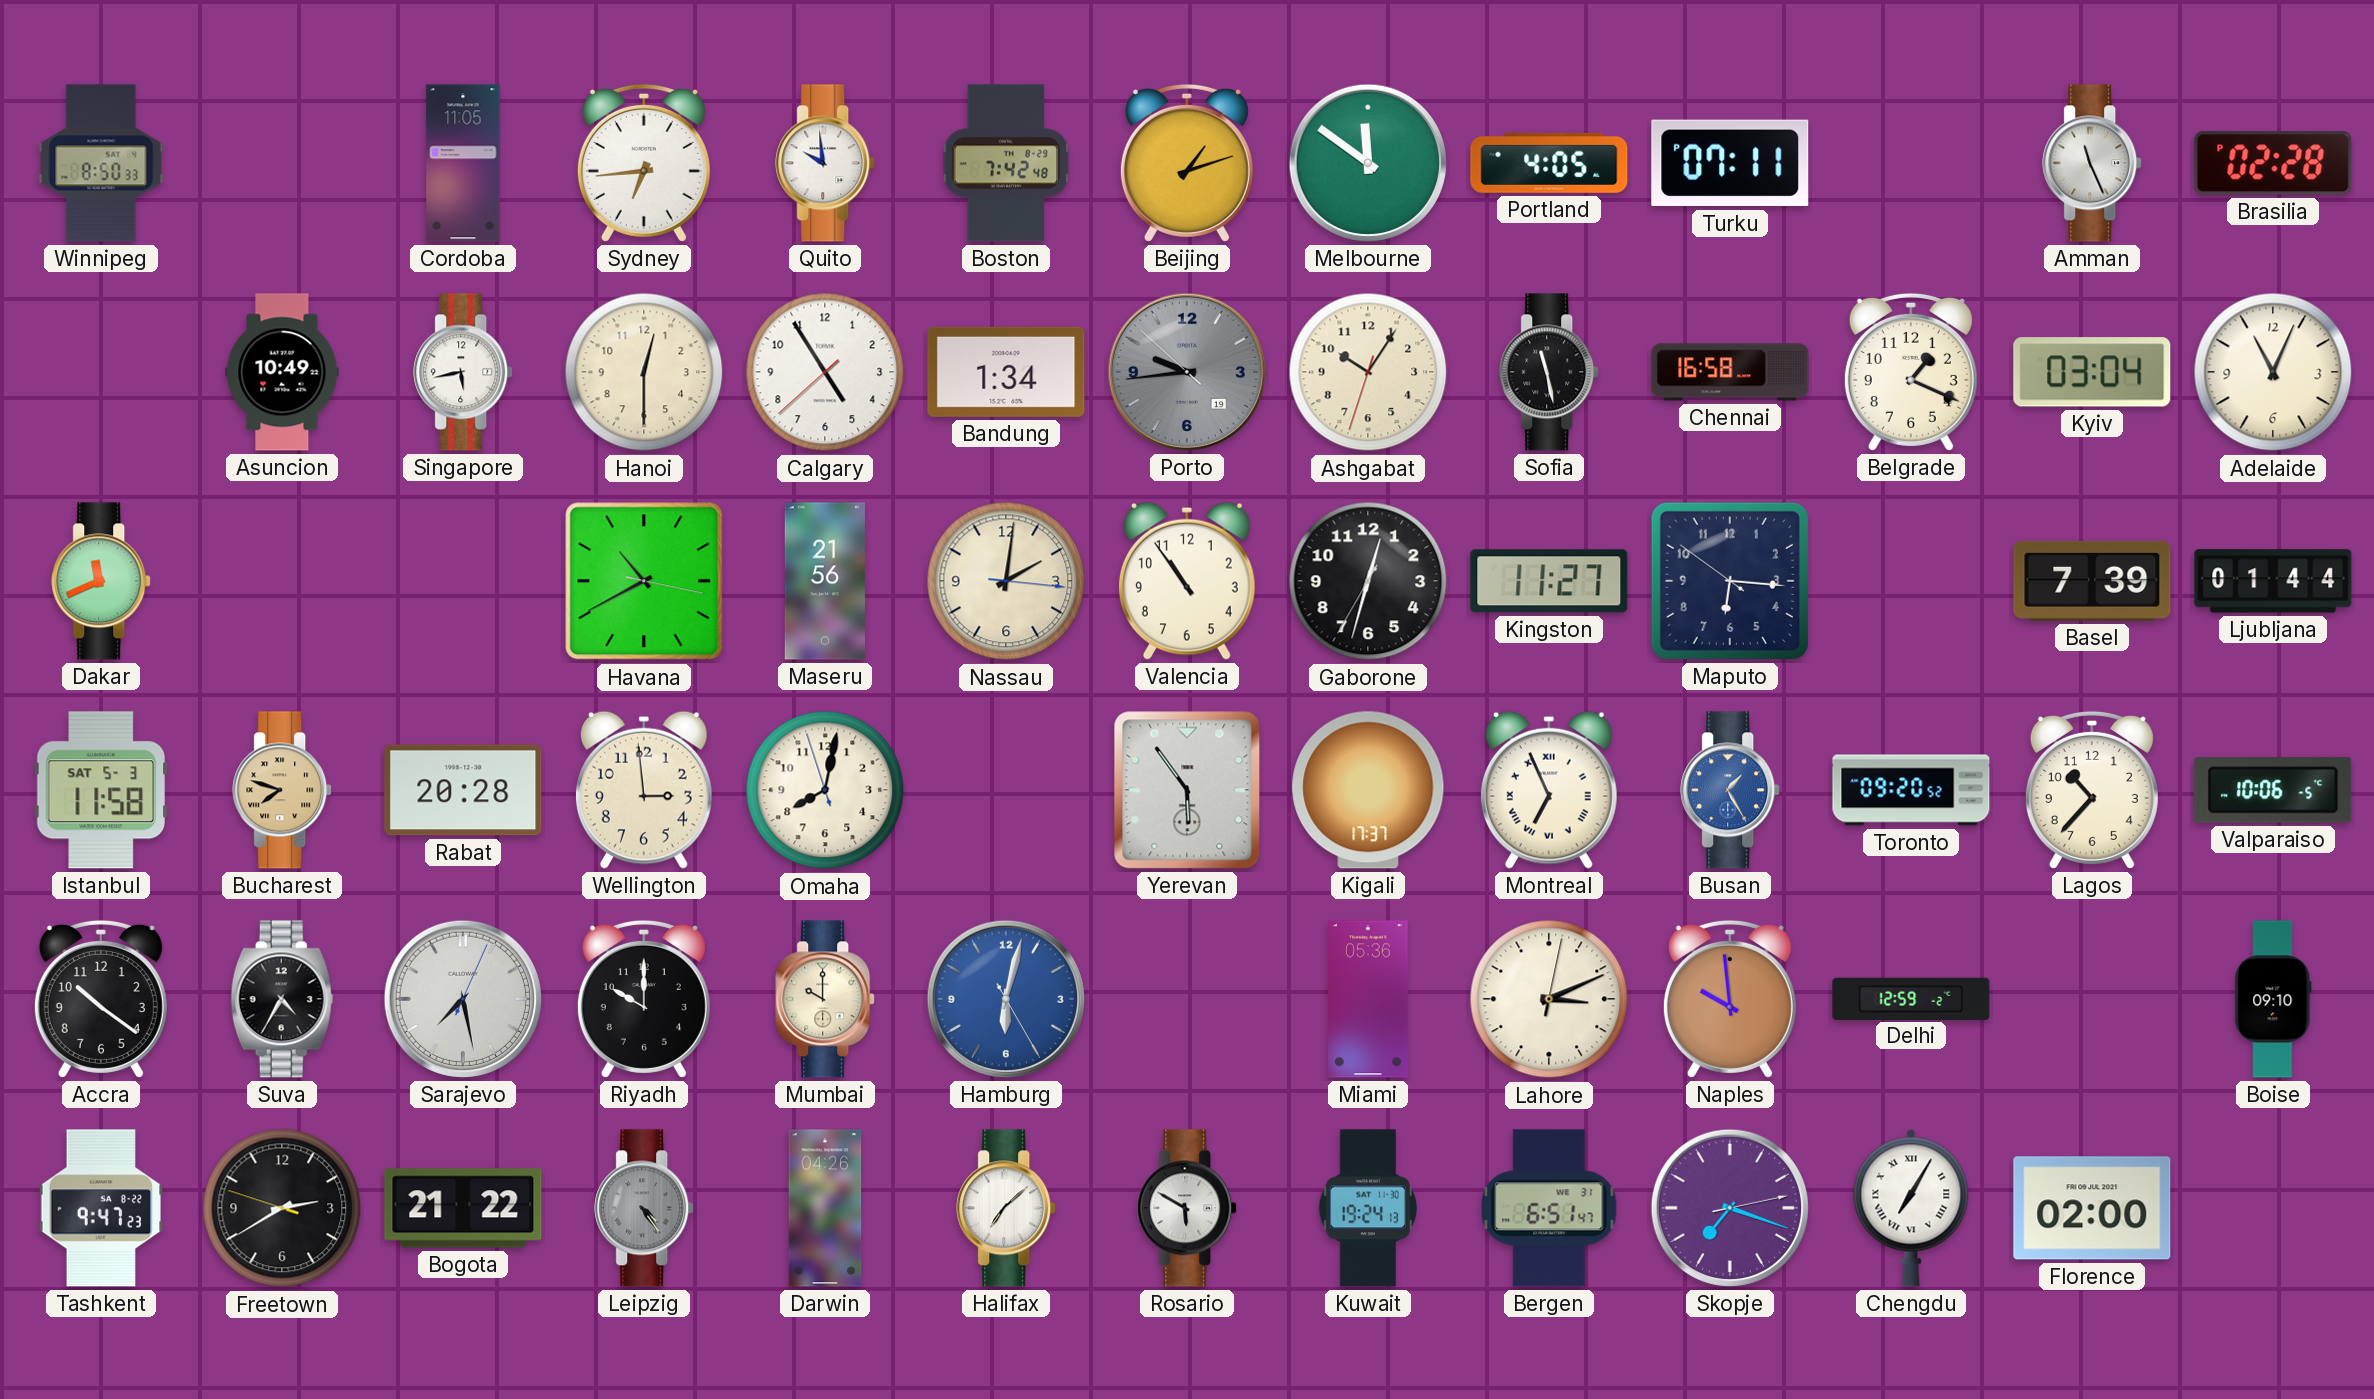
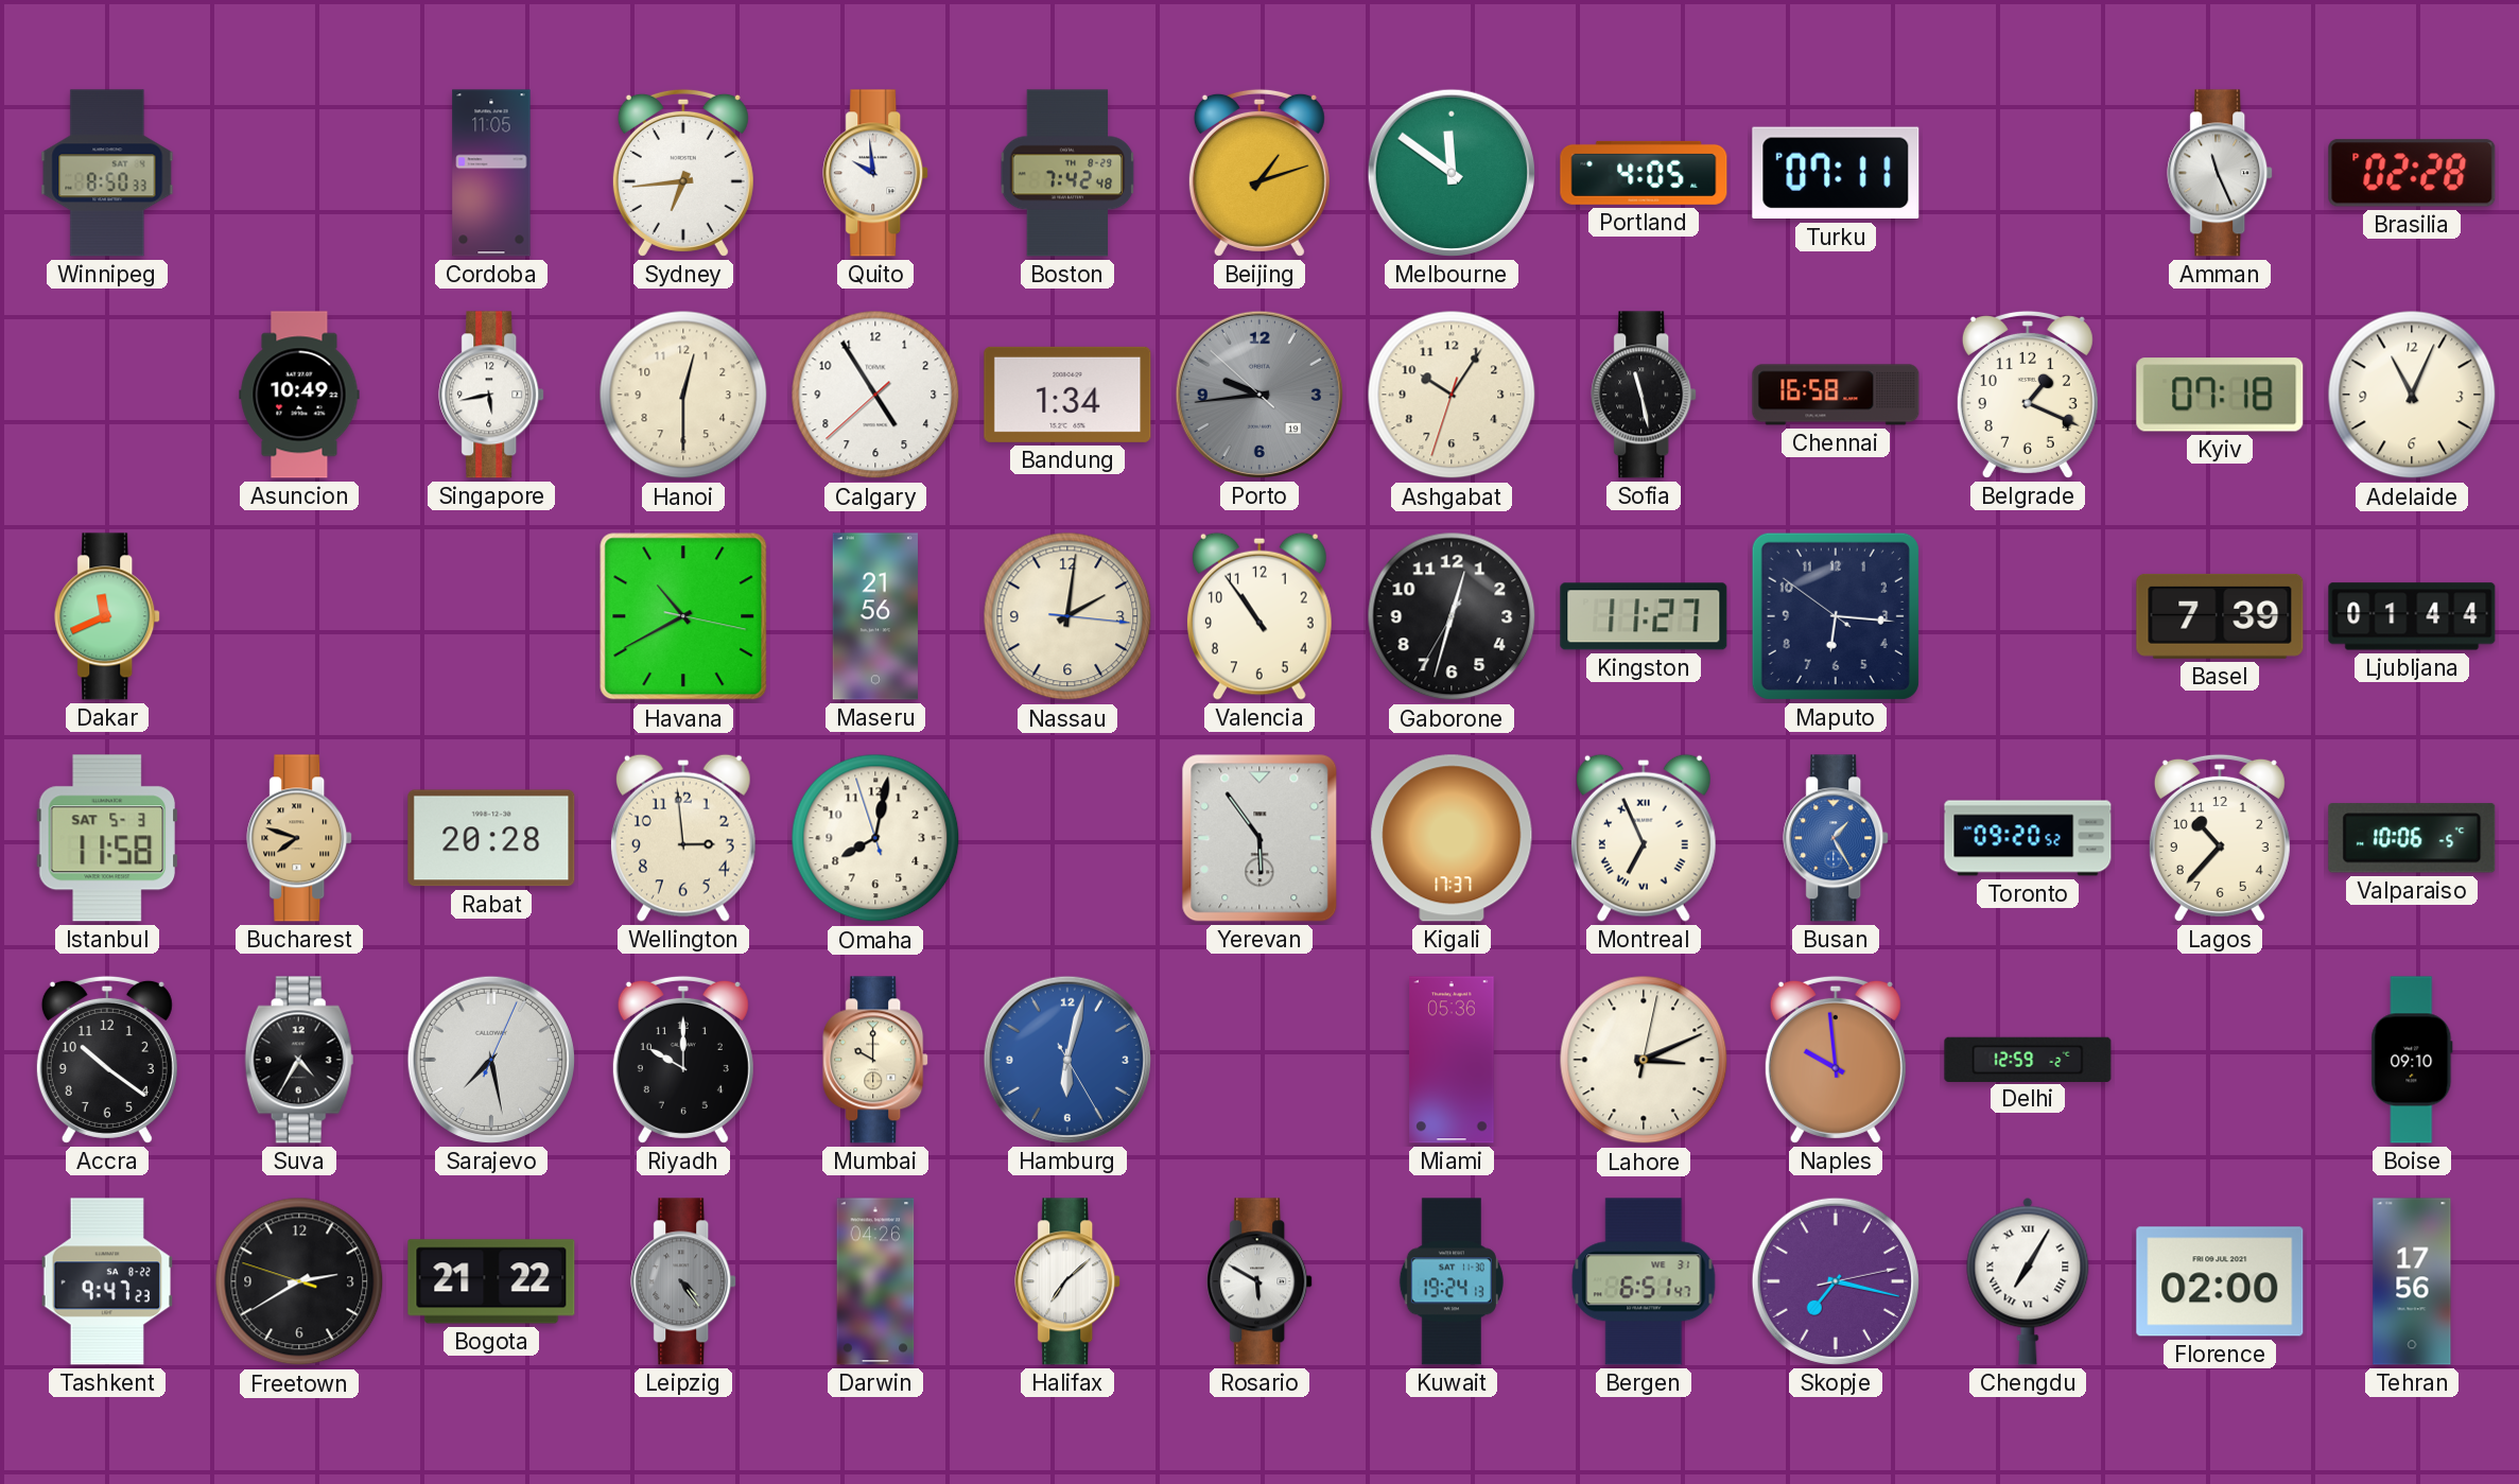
Kyiv: 03:04 -> 07:18 (2220, 395)
Skopje: 7:18 -> 7:17 (1836, 1281)
Tehran: none -> 17:56 (2412, 1281)
